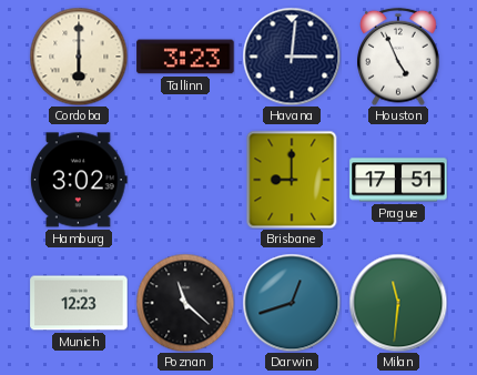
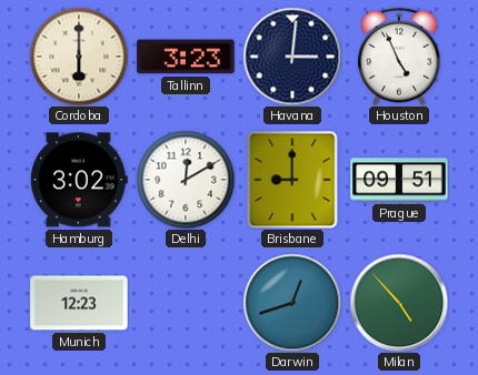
Delhi: none -> 12:10 (186, 180)
Prague: 17:51 -> 09:51 (399, 180)
Poznan: 11:22 -> none (185, 303)
Milan: 11:31 -> 4:53 (399, 303)
